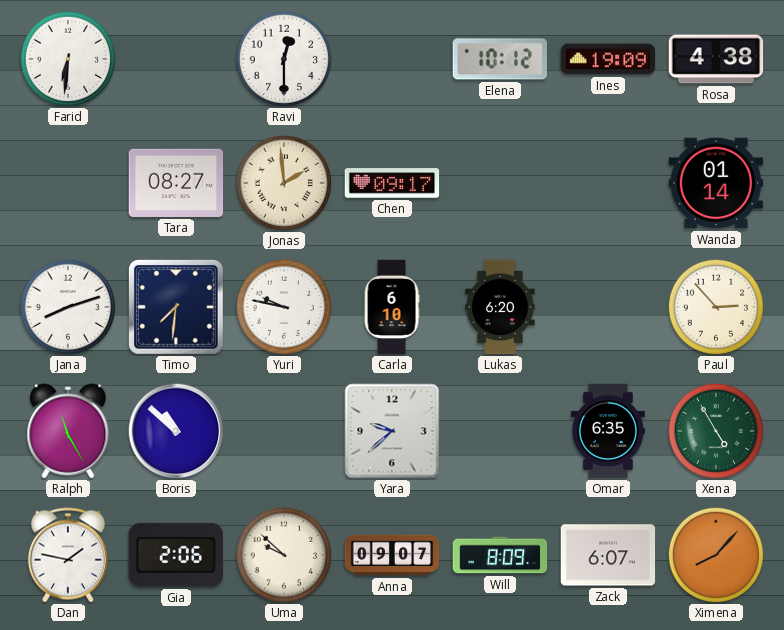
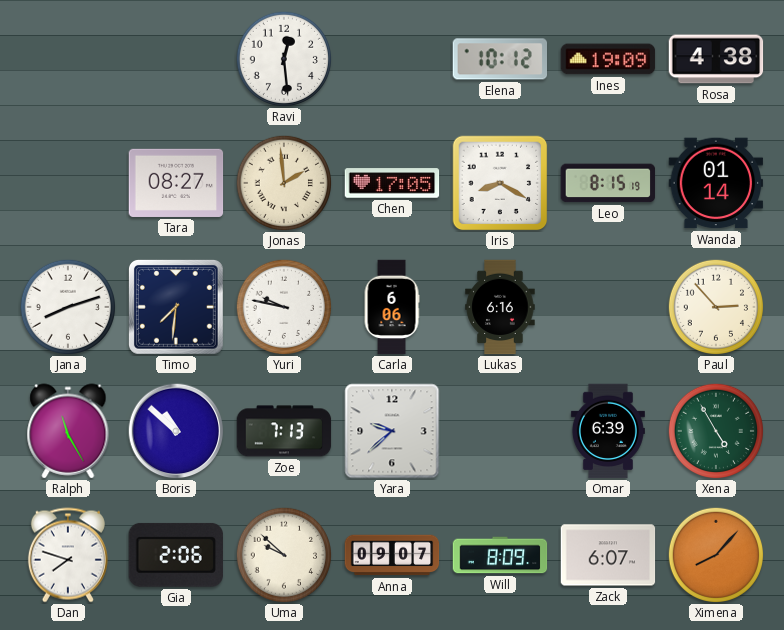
Farid: 6:31 -> none (67, 58)
Ravi: 12:30 -> 12:29 (283, 58)
Chen: 09:17 -> 17:05 (392, 183)
Iris: none -> 8:20 (500, 183)
Leo: none -> 8:15 (608, 183)
Carla: 6:10 -> 6:06 (392, 307)
Lukas: 6:20 -> 6:16 (500, 307)
Zoe: none -> 7:13 (284, 431)
Omar: 6:35 -> 6:39 (608, 431)
Dan: 1:47 -> 7:48 (68, 555)
